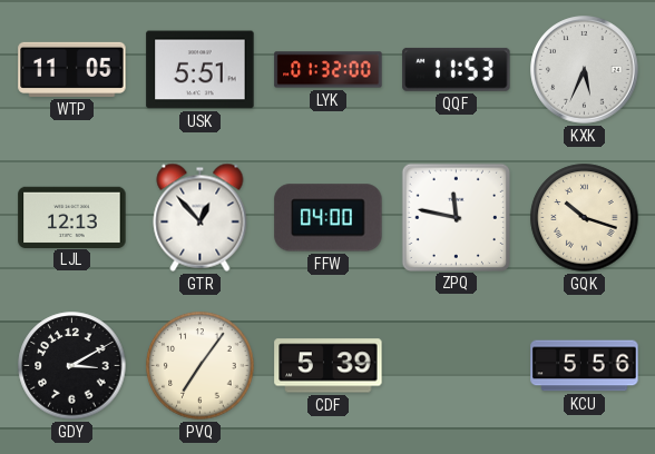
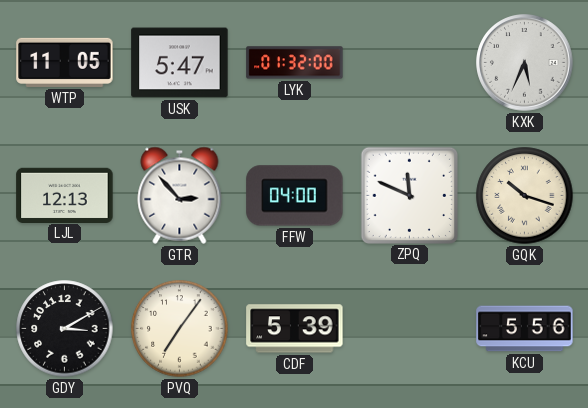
USK: 5:51 -> 5:47 (180, 63)
QQF: 11:53 -> none (457, 69)
GTR: 12:53 -> 2:53 (180, 195)
ZPQ: 11:47 -> 11:49 (409, 195)
